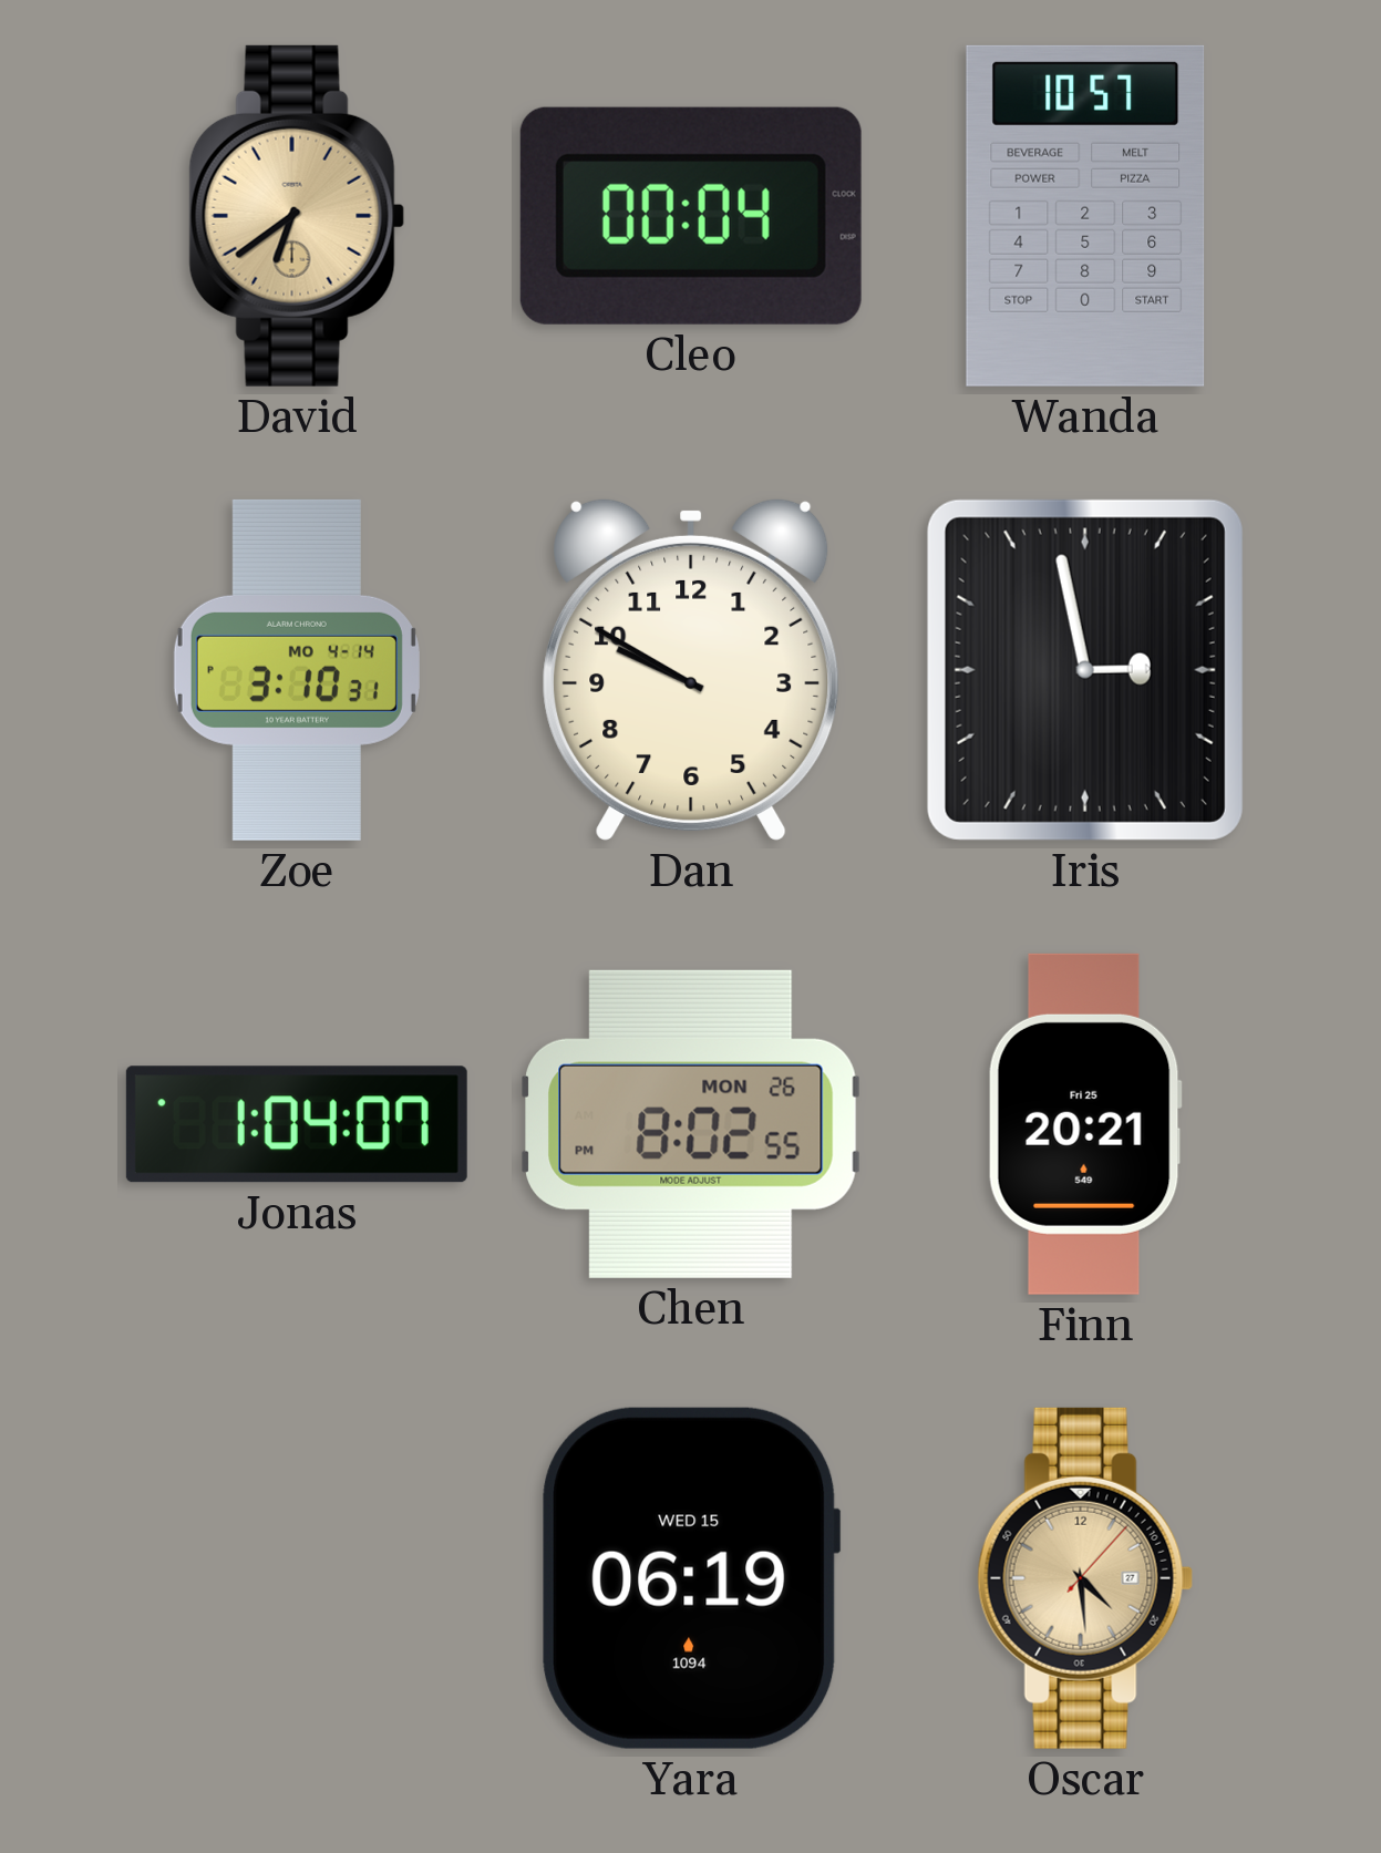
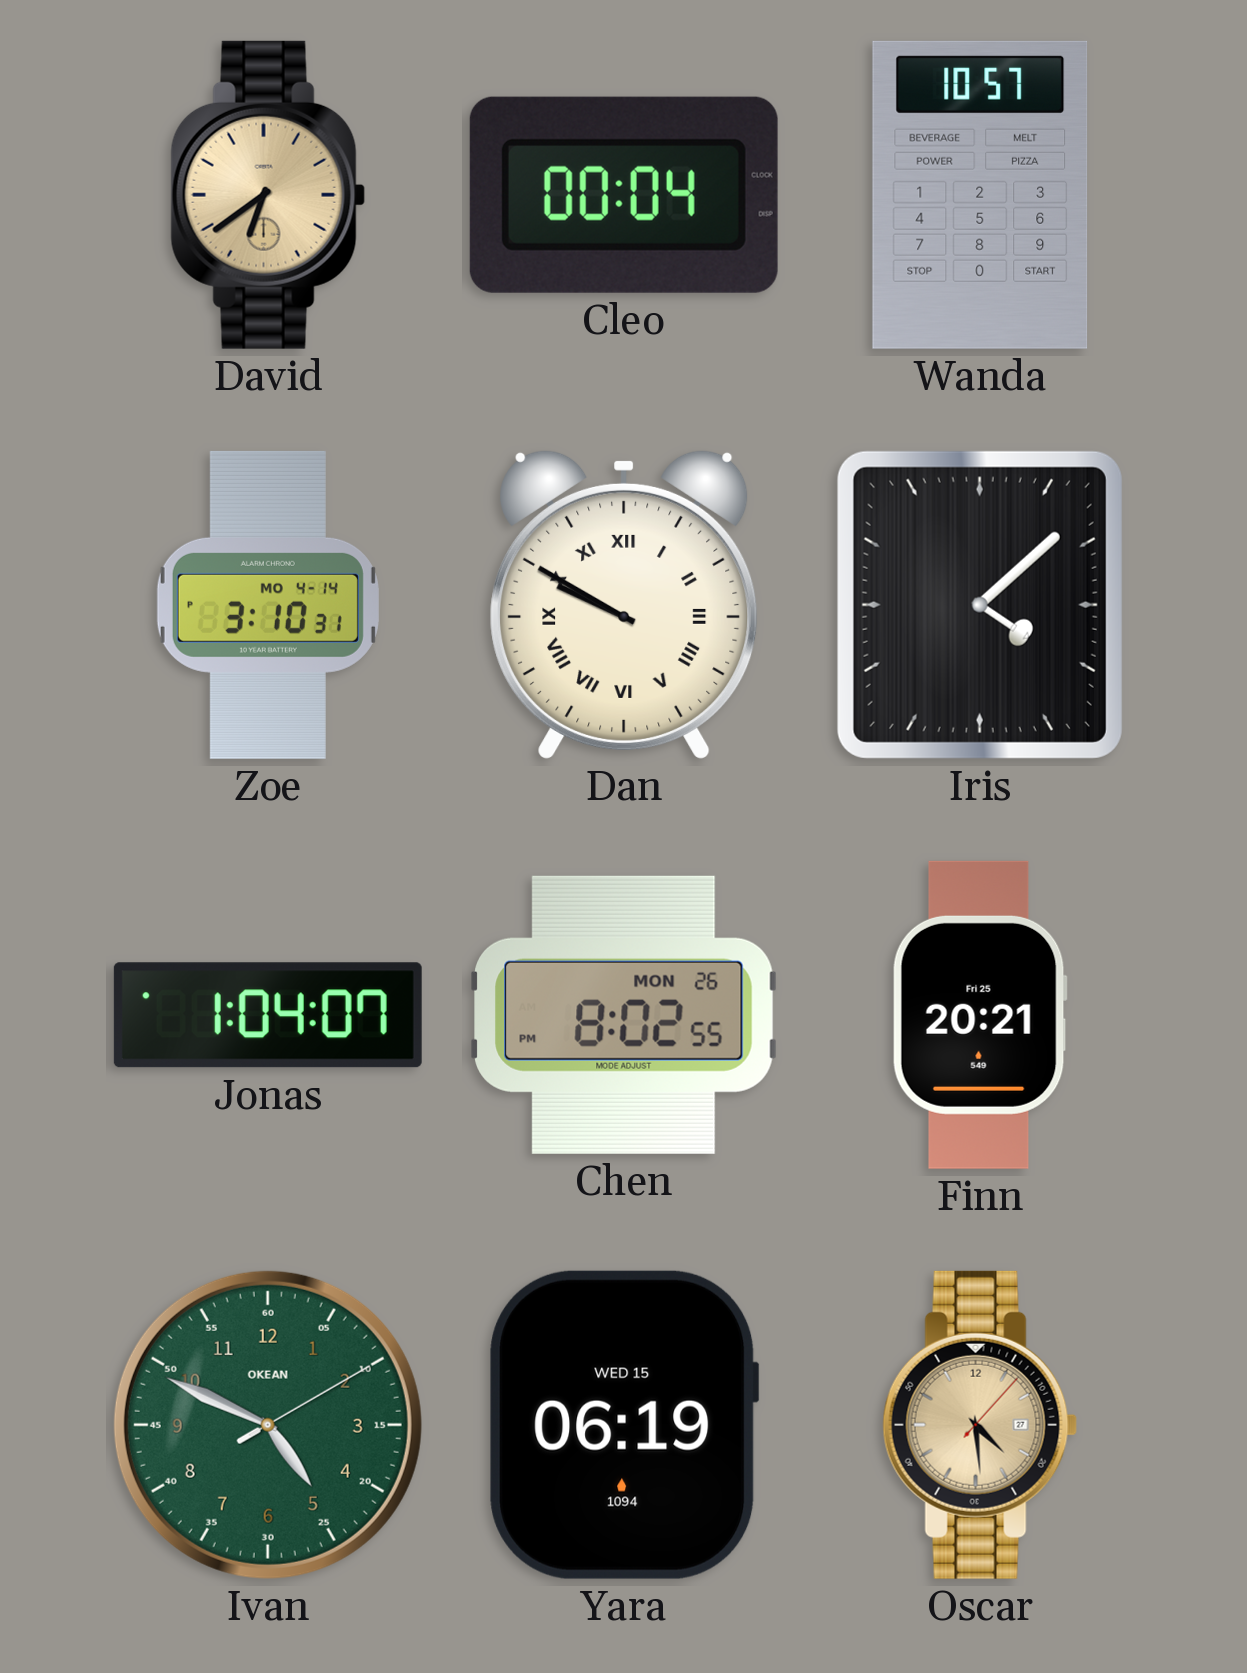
Dan numerals: Arabic -> Roman (624, 604)
Iris: 2:58 -> 4:08 (980, 605)
Ivan: none -> 4:49 (268, 1425)
